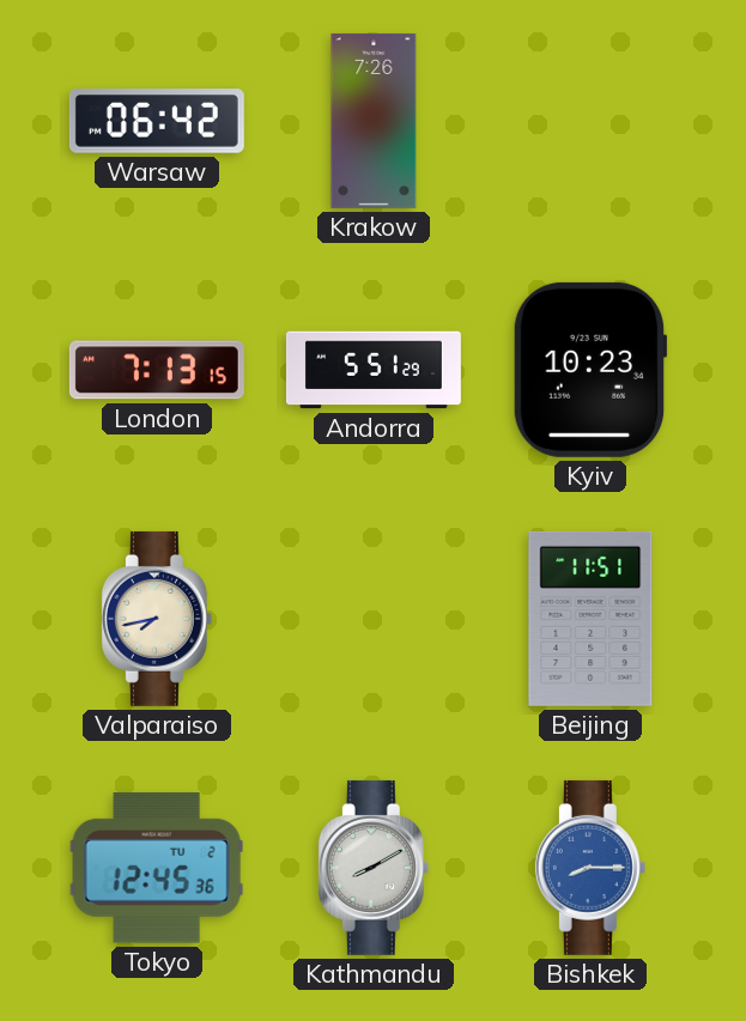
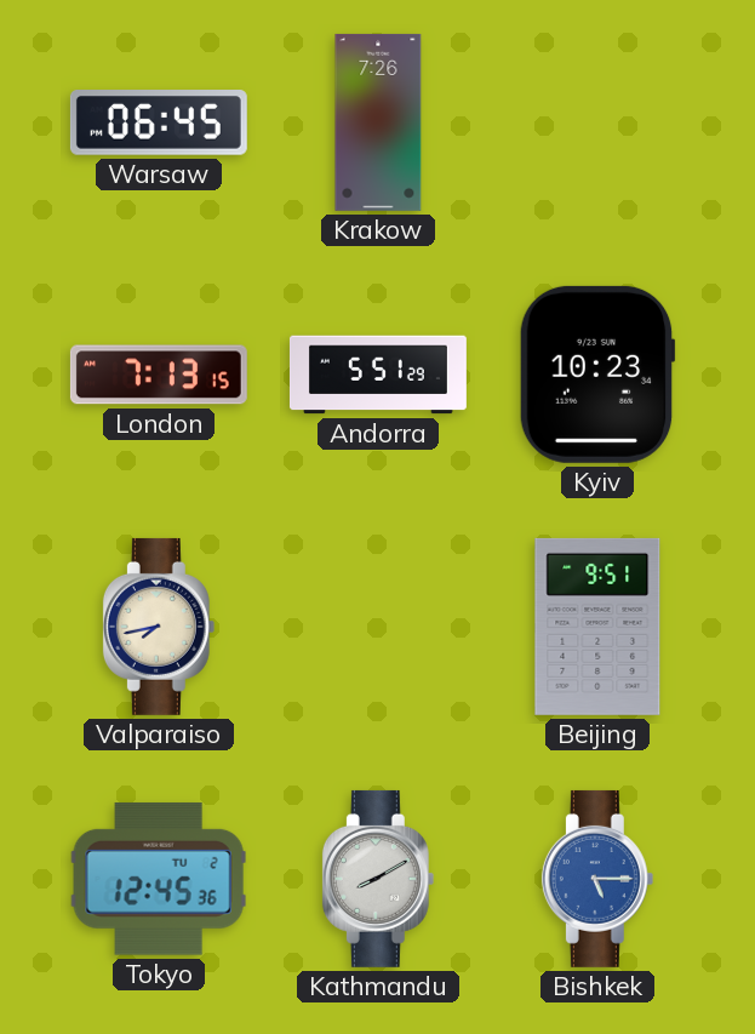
Warsaw: 06:42 -> 06:45 (159, 122)
Beijing: 11:51 -> 9:51 (597, 627)
Bishkek: 8:15 -> 5:15 (597, 879)
